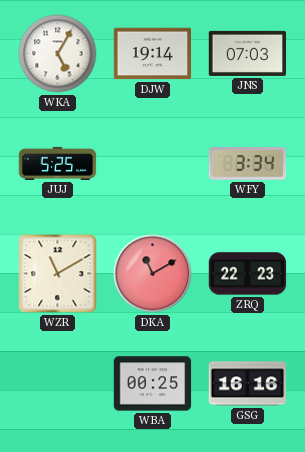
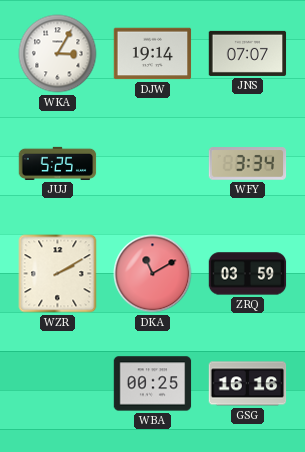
WKA: 5:05 -> 3:05 (58, 54)
JNS: 07:03 -> 07:07 (248, 53)
WZR: 11:10 -> 2:10 (58, 274)
ZRQ: 22:23 -> 03:59 (248, 274)
